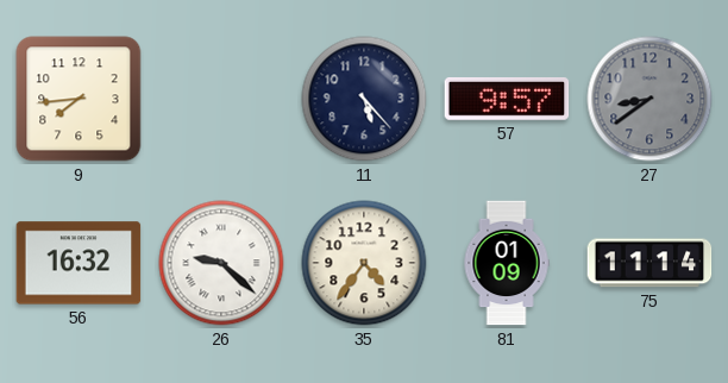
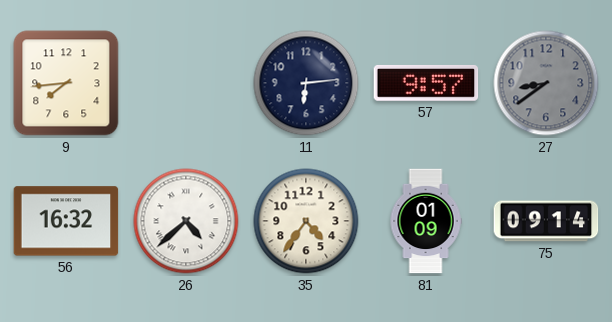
11: 5:23 -> 6:14 (306, 83)
26: 9:22 -> 4:38 (186, 221)
75: 11:14 -> 09:14 (546, 221)
